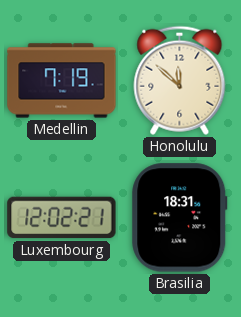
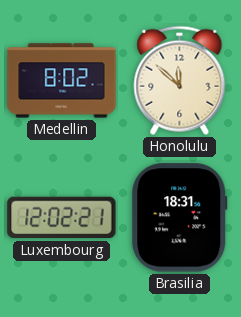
Medellin: 7:19 -> 8:02 (62, 81)
